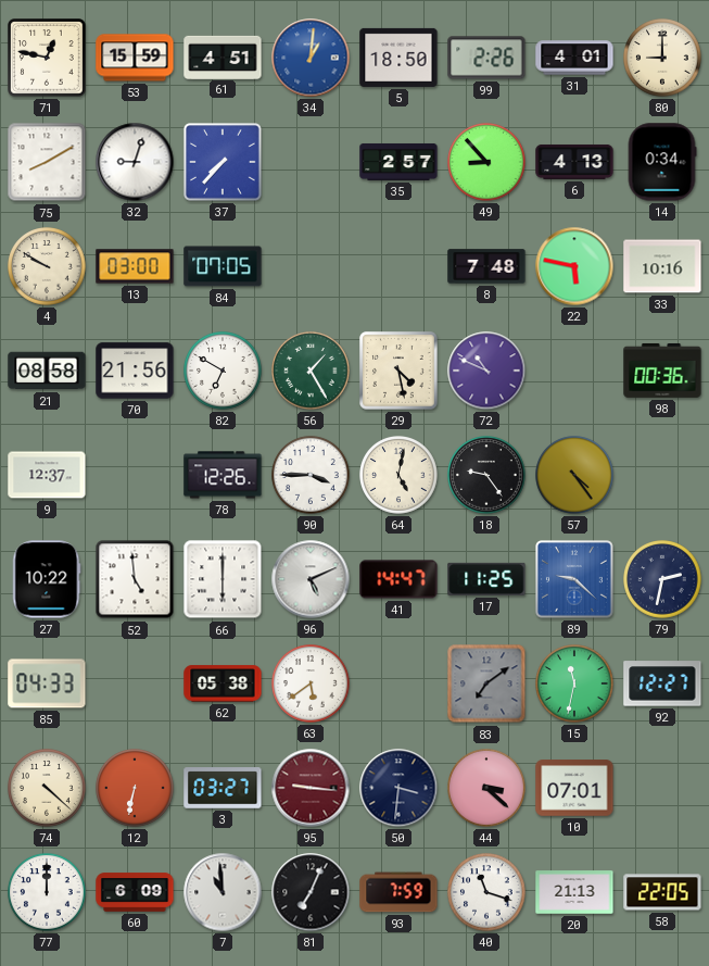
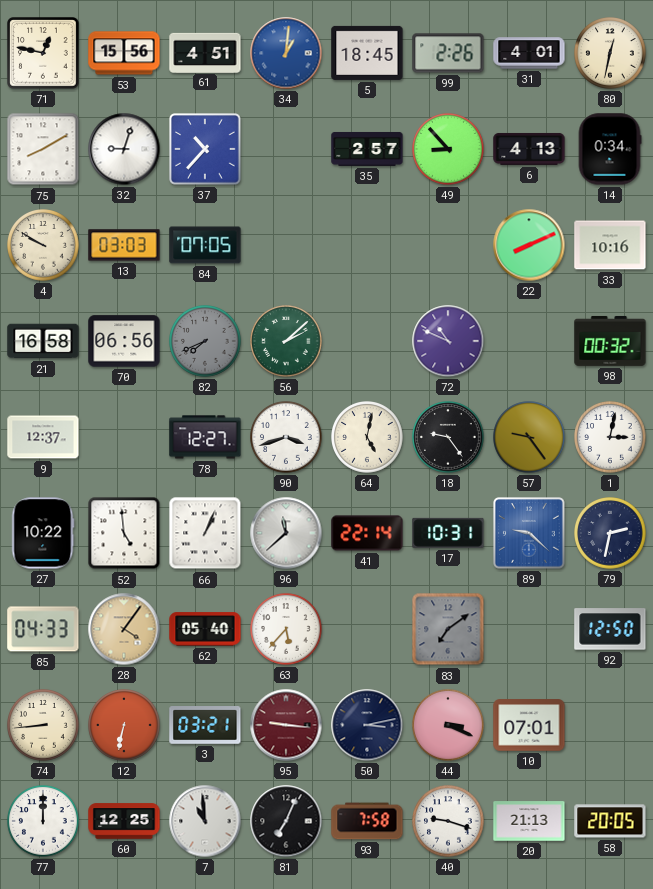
53: 15:59 -> 15:56 (124, 53)
5: 18:50 -> 18:45 (367, 53)
80: 9:00 -> 12:32 (610, 53)
37: 7:37 -> 10:37 (206, 150)
13: 03:00 -> 03:03 (124, 245)
8: 7:48 -> none (486, 266)
22: 5:47 -> 8:11 (529, 245)
21: 08:58 -> 16:58 (43, 341)
70: 21:56 -> 06:56 (124, 341)
82: 6:50 -> 7:41 (205, 341)
82 dial: white -> grey (205, 341)
56: 1:25 -> 2:08 (286, 341)
29: 4:28 -> none (398, 371)
98: 00:36 -> 00:32 (610, 341)
78: 12:26 -> 12:27 (205, 437)
90: 3:45 -> 3:42 (286, 437)
57: 4:24 -> 9:24 (529, 437)
1: none -> 3:02 (610, 437)
66: 6:00 -> 1:04 (205, 533)
96: 5:11 -> 11:38 (286, 533)
41: 14:47 -> 22:14 (367, 533)
17: 11:25 -> 10:31 (448, 533)
28: none -> 4:06 (124, 629)
62: 05:38 -> 05:40 (205, 629)
63: 5:39 -> 5:37 (286, 629)
15: 11:32 -> none (574, 683)
92: 12:27 -> 12:50 (610, 629)
74: 4:22 -> 8:44 (43, 725)
3: 03:27 -> 03:21 (205, 726)
50: 3:31 -> 3:13 (367, 725)
44: 3:22 -> 3:19 (448, 725)
60: 6:09 -> 12:25 (124, 821)
93: 7:59 -> 7:58 (367, 821)
40: 11:18 -> 9:18 (448, 821)
58: 22:05 -> 20:05 (610, 821)
